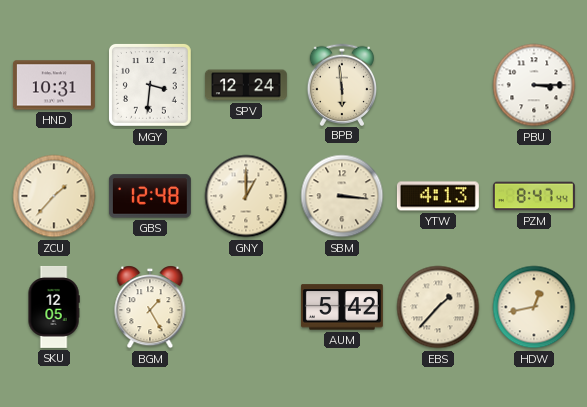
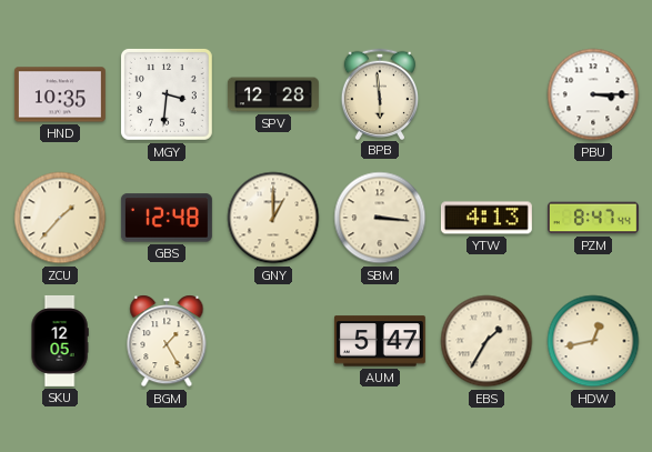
HND: 10:31 -> 10:35 (60, 94)
SPV: 12:24 -> 12:28 (273, 94)
AUM: 5:42 -> 5:47 (380, 341)
EBS: 1:37 -> 1:35 (487, 341)
